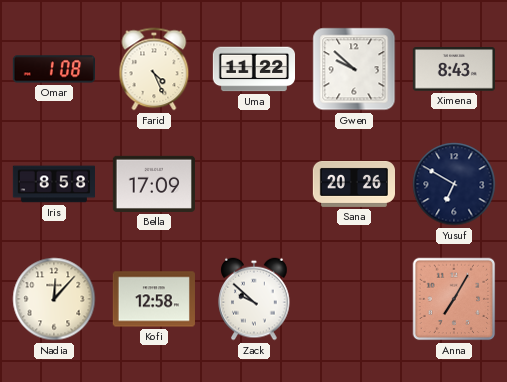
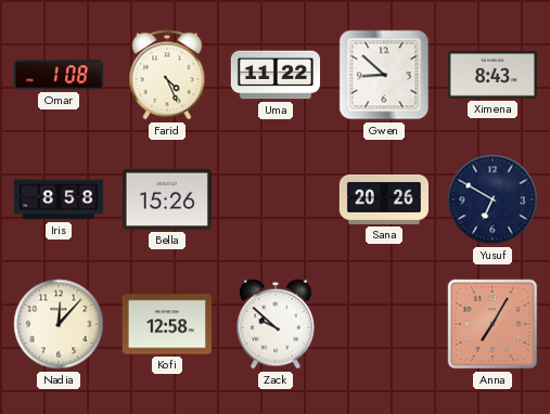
Gwen: 9:52 -> 8:52 (384, 75)
Bella: 17:09 -> 15:26 (167, 199)
